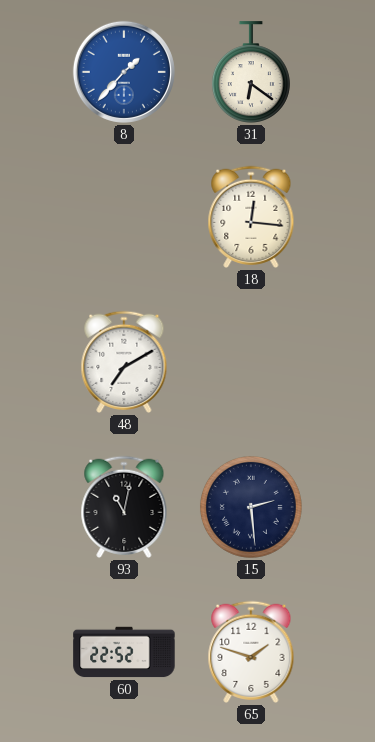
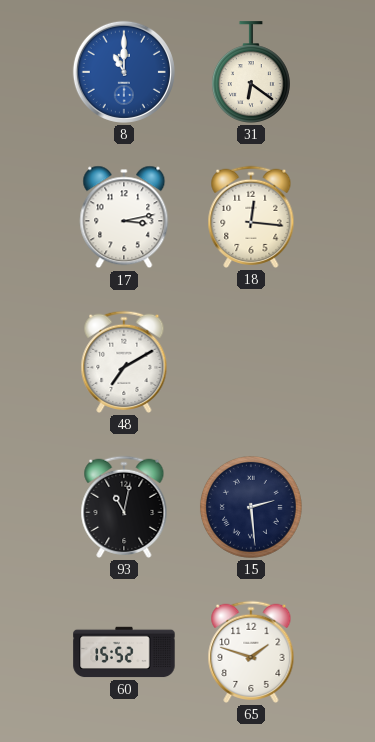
8: 1:37 -> 11:00 (124, 72)
17: none -> 3:13 (124, 217)
60: 22:52 -> 15:52 (124, 652)
